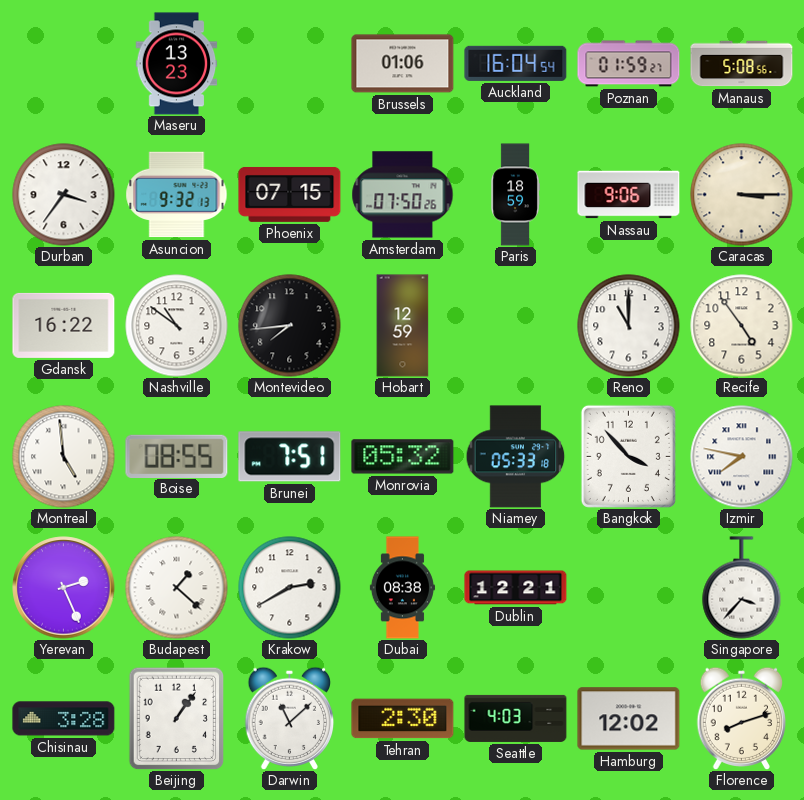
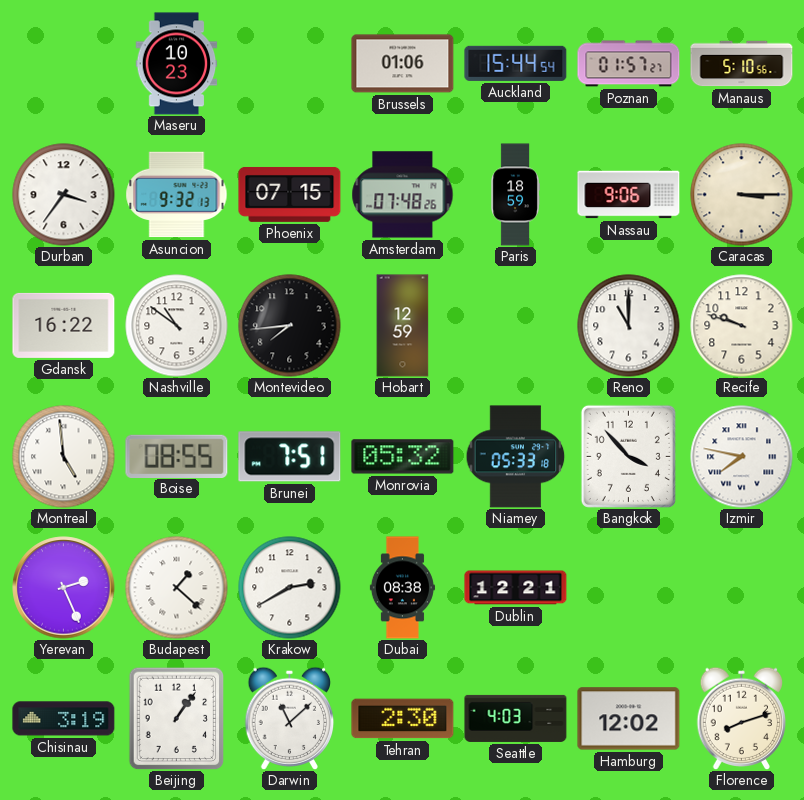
Maseru: 13:23 -> 10:23 (177, 64)
Auckland: 16:04 -> 15:44 (516, 63)
Poznan: 01:59 -> 01:57 (629, 64)
Manaus: 5:08 -> 5:10 (742, 64)
Amsterdam: 07:50 -> 07:48 (403, 195)
Recife: 4:54 -> 9:48 (742, 326)
Singapore: 3:37 -> none (742, 588)
Chisinau: 3:28 -> 3:19 (64, 719)
